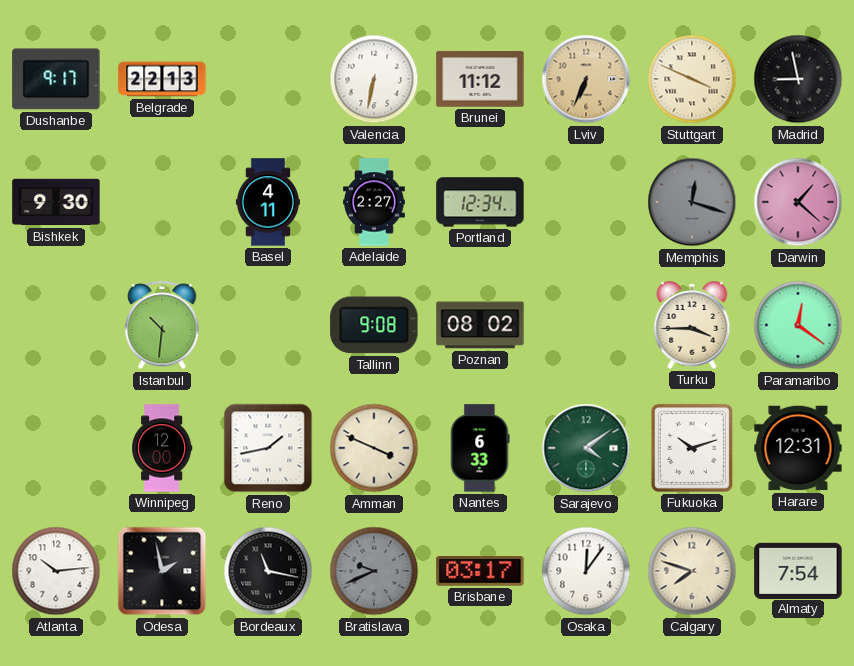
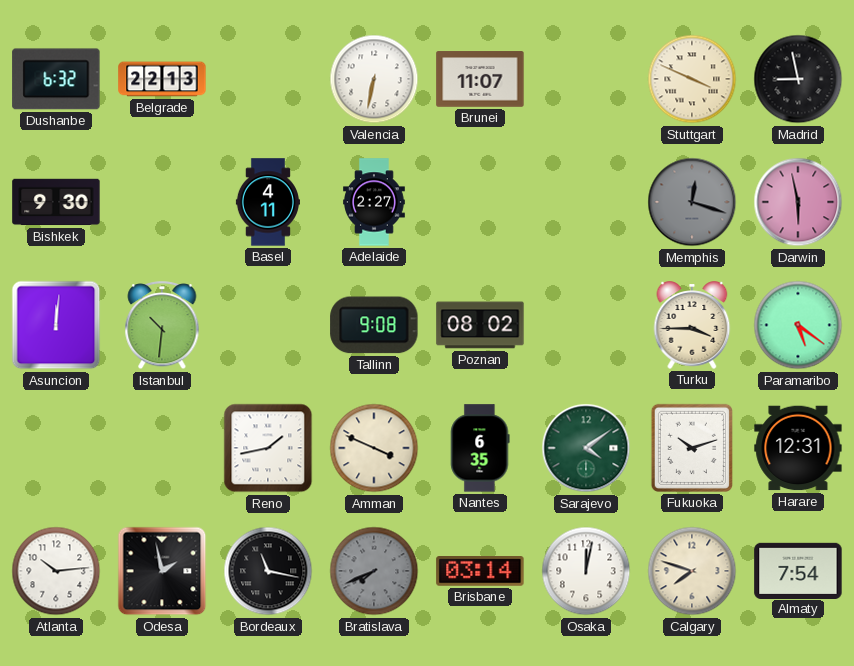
Dushanbe: 9:17 -> 6:32 (56, 79)
Brunei: 11:12 -> 11:07 (480, 79)
Lviv: 6:34 -> none (586, 79)
Portland: 12:34 -> none (480, 202)
Darwin: 1:22 -> 5:58 (798, 202)
Asuncion: none -> 12:01 (56, 325)
Paramaribo: 12:21 -> 5:21 (798, 325)
Winnipeg: 12:00 -> none (163, 448)
Nantes: 6:33 -> 6:35 (480, 448)
Bratislava: 9:41 -> 7:41 (374, 571)
Brisbane: 03:17 -> 03:14 (480, 572)
Osaka: 12:06 -> 12:02 (586, 571)
